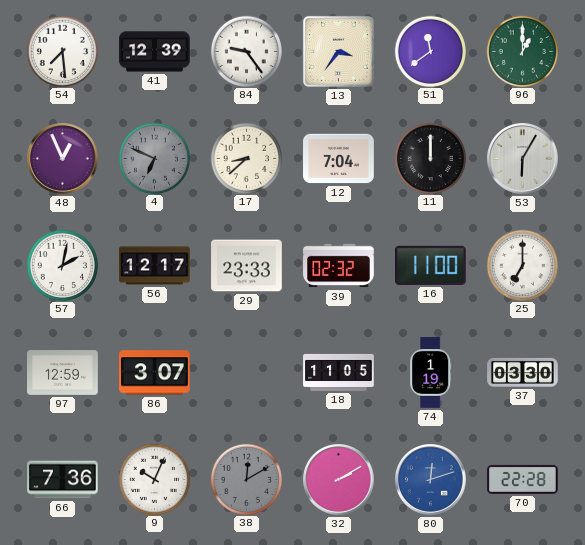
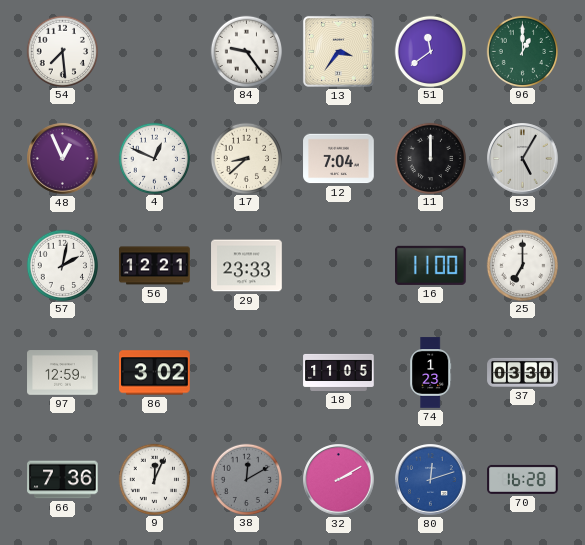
41: 12:39 -> none (155, 52)
4: 6:49 -> 12:49 (154, 158)
4 dial: grey -> white (154, 158)
53: 6:05 -> 5:05 (523, 159)
56: 12:17 -> 12:21 (155, 266)
39: 02:32 -> none (339, 266)
86: 3:07 -> 3:02 (155, 373)
74: 1:19 -> 1:23 (431, 373)
9: 10:04 -> 12:04 (154, 479)
70: 22:28 -> 16:28 (523, 479)
